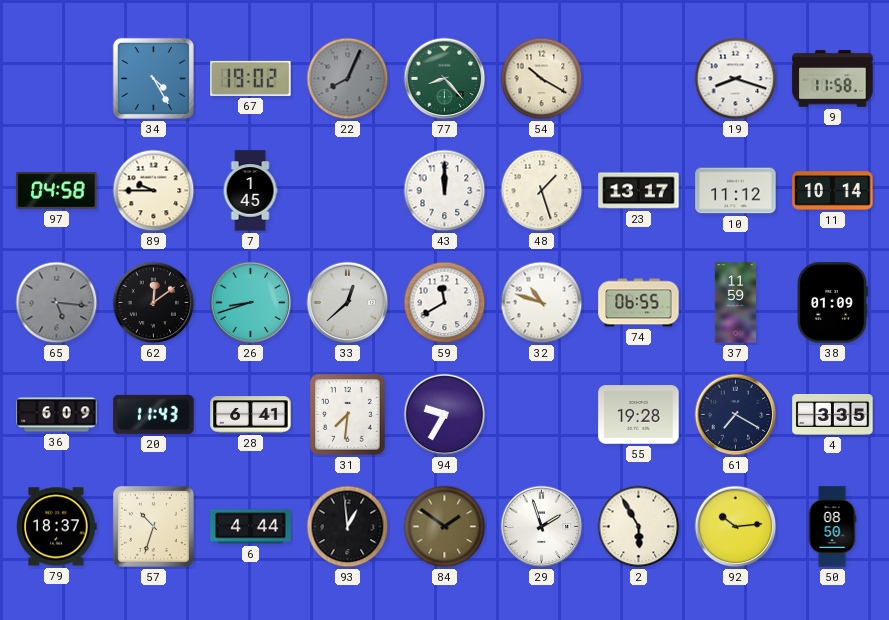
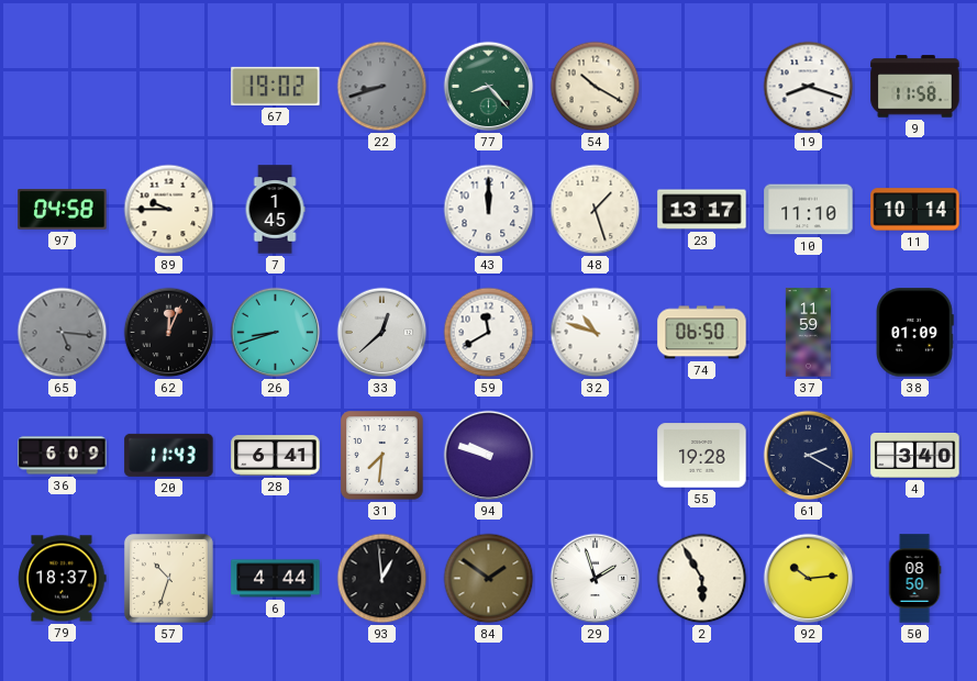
34: 4:25 -> none (153, 78)
22: 8:04 -> 8:42 (382, 87)
10: 11:12 -> 11:10 (809, 210)
62: 12:09 -> 12:04 (169, 333)
74: 06:55 -> 06:50 (702, 333)
94: 9:35 -> 9:48 (489, 456)
61: 7:20 -> 2:20 (809, 456)
4: 3:35 -> 3:40 (915, 456)
